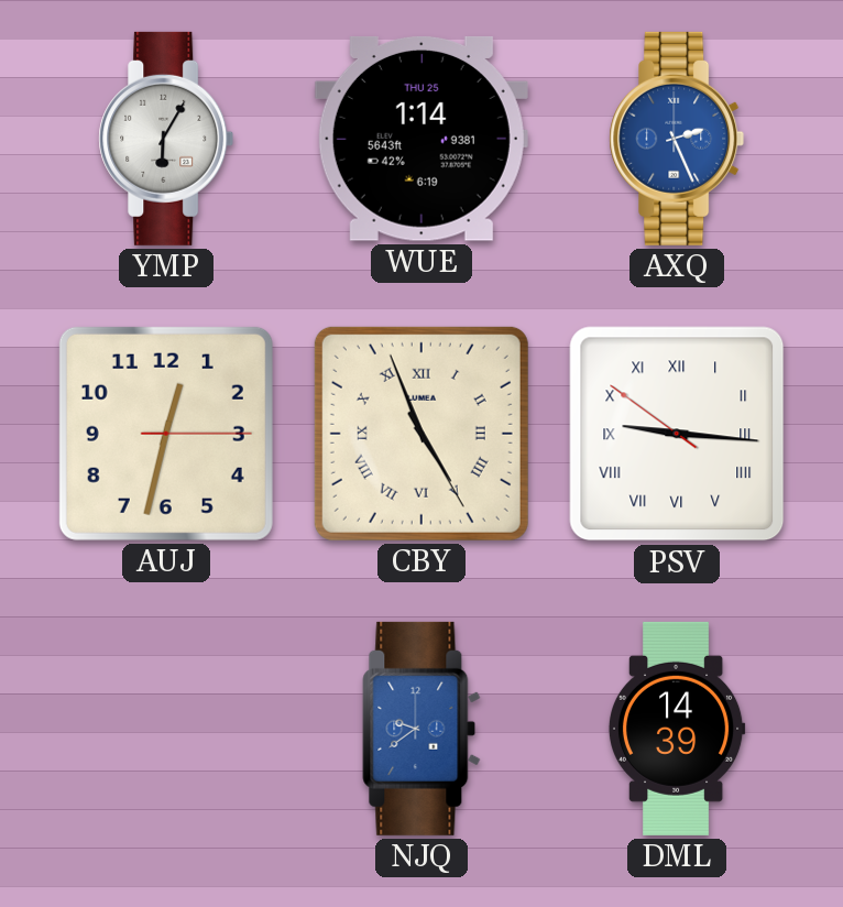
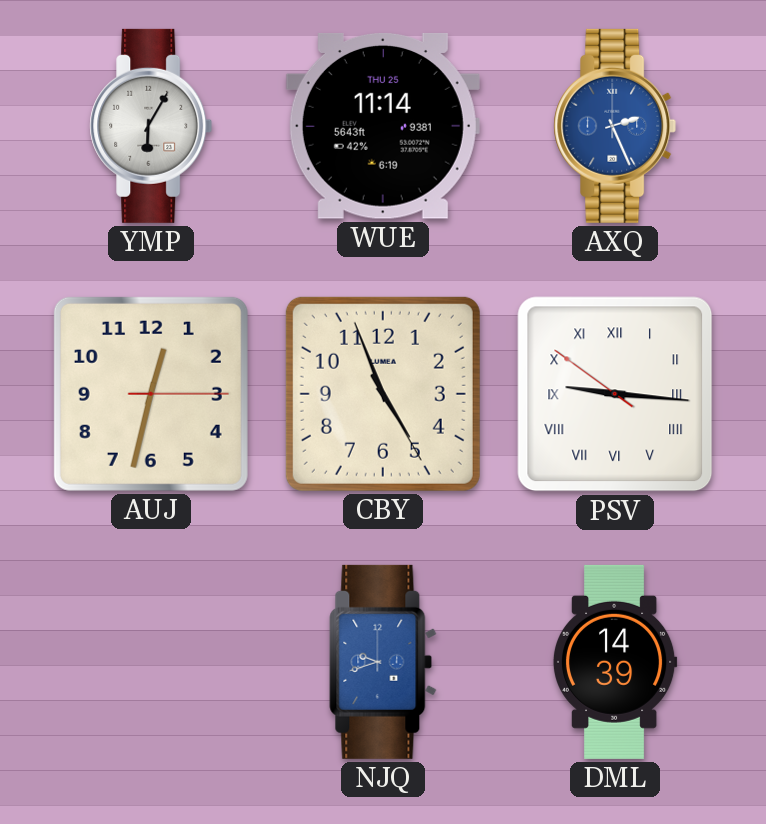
WUE: 1:14 -> 11:14 (383, 126)
CBY numerals: Roman -> Arabic (383, 394)
NJQ: 9:39 -> 9:42 (383, 662)
